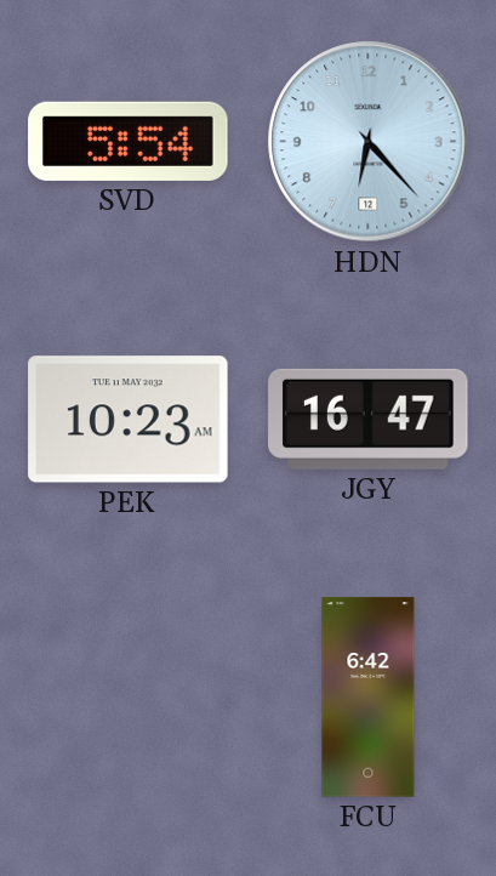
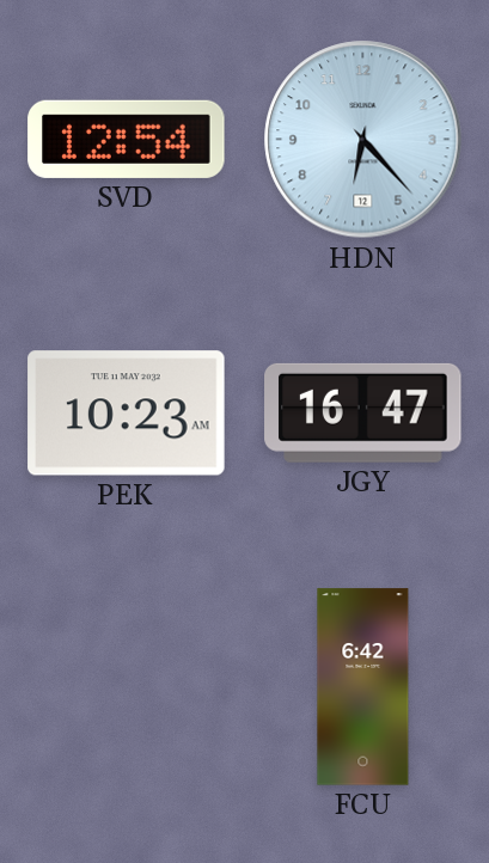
SVD: 5:54 -> 12:54 (127, 139)
